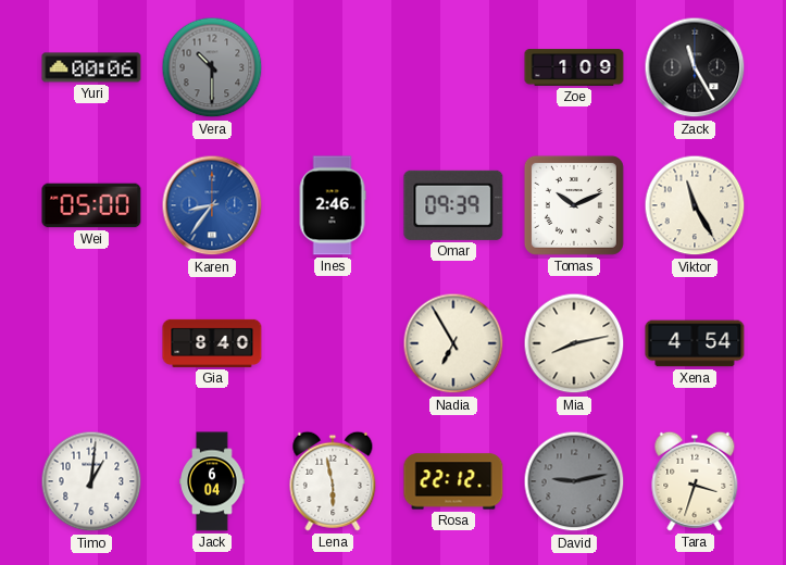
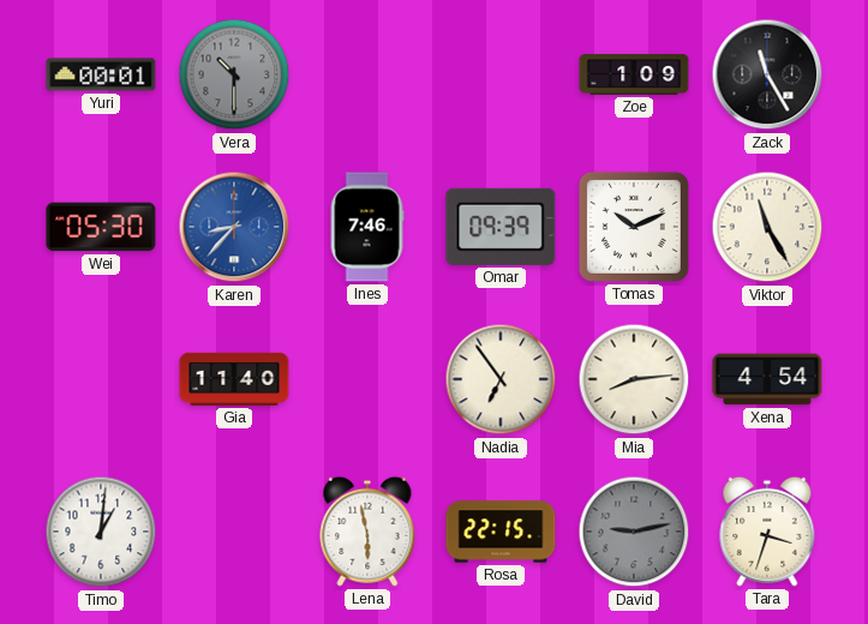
Yuri: 00:06 -> 00:01 (101, 74)
Wei: 05:00 -> 05:30 (101, 227)
Karen: 8:36 -> 8:37 (234, 227)
Ines: 2:46 -> 7:46 (367, 227)
Gia: 8:40 -> 11:40 (234, 379)
Nadia: 6:55 -> 6:54 (501, 379)
Mia: 8:13 -> 8:14 (634, 379)
Jack: 6:04 -> none (212, 481)
Rosa: 22:12 -> 22:15 (501, 532)
